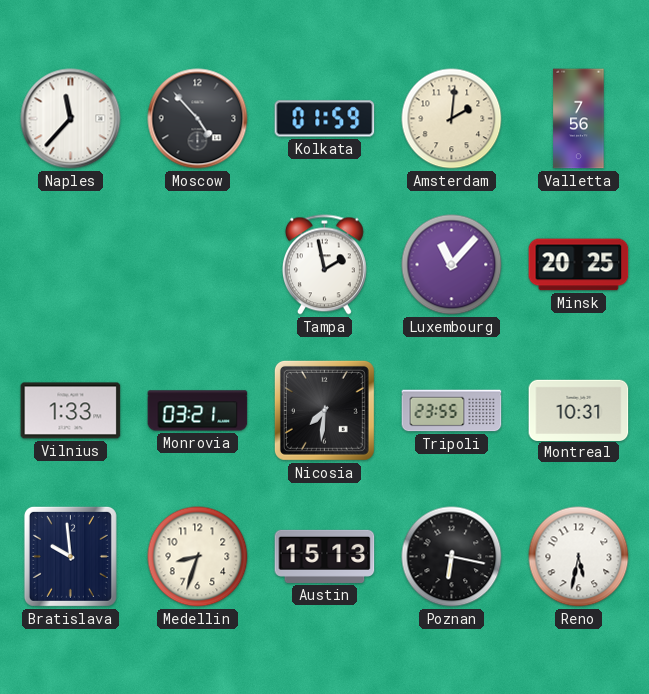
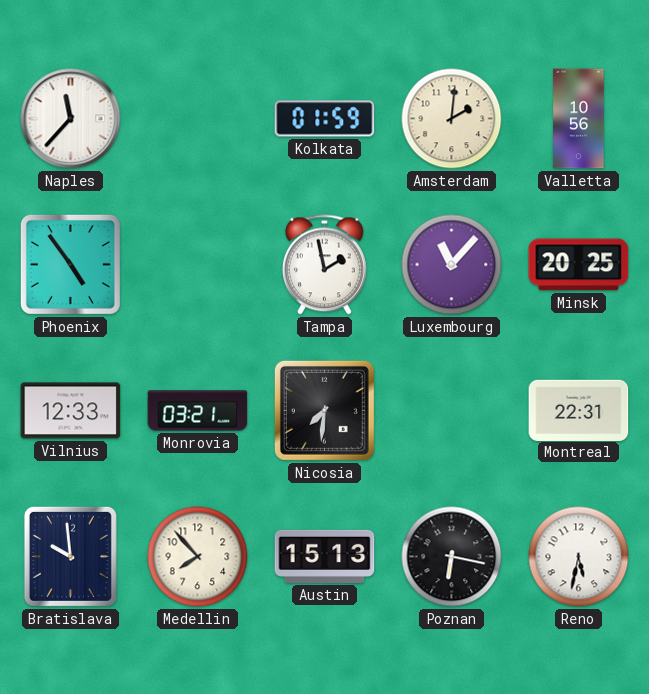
Moscow: 4:53 -> none (198, 119)
Valletta: 7:56 -> 10:56 (579, 119)
Phoenix: none -> 4:54 (70, 264)
Vilnius: 1:33 -> 12:33 (71, 411)
Tripoli: 23:55 -> none (452, 411)
Montreal: 10:31 -> 22:31 (579, 410)
Medellin: 8:33 -> 7:53 (198, 557)
